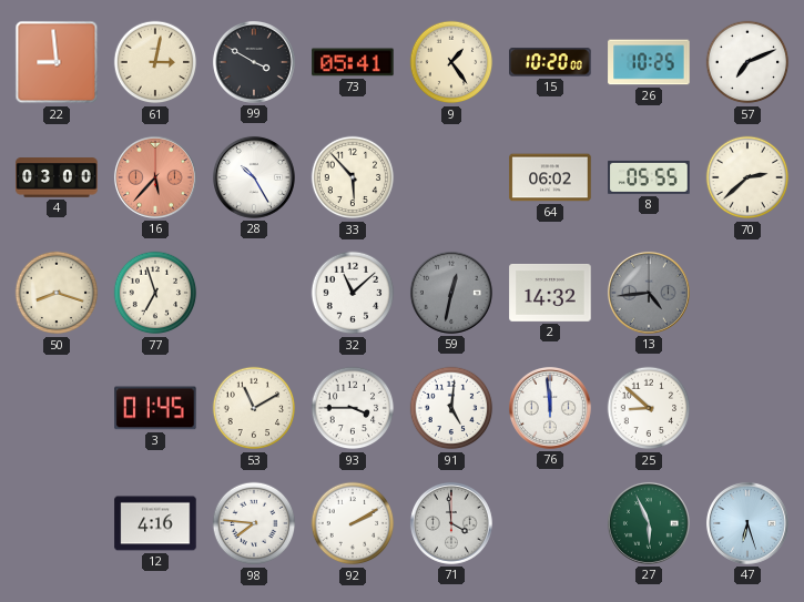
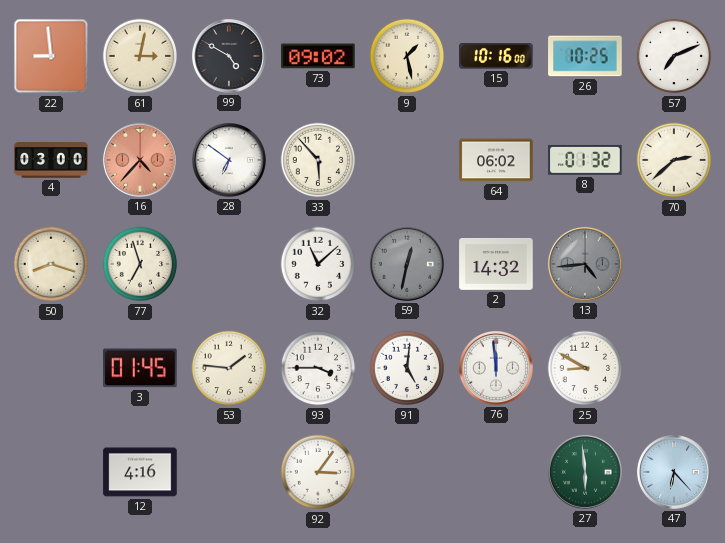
99: 3:50 -> 4:50 (229, 56)
73: 05:41 -> 09:02 (318, 56)
9: 1:24 -> 1:28 (407, 56)
15: 10:20 -> 10:16 (496, 56)
16: 5:37 -> 4:37 (140, 160)
28: 10:25 -> 6:51 (229, 160)
8: 05:55 -> 01:32 (585, 160)
53: 11:10 -> 1:46 (229, 368)
25: 8:52 -> 8:50 (585, 368)
98: 7:46 -> none (254, 523)
92: 2:10 -> 3:06 (318, 472)
71: 3:59 -> none (451, 523)
27: 5:56 -> 5:59 (585, 472)
47: 6:27 -> 6:23 (674, 472)
